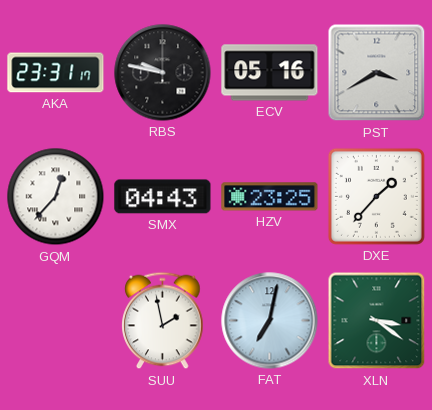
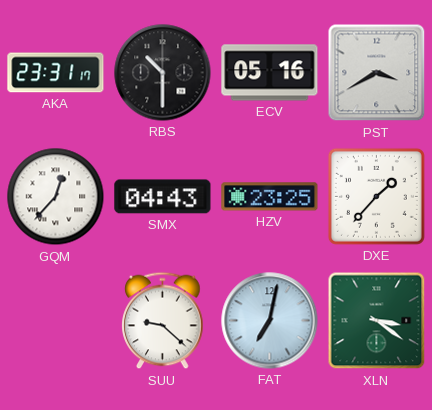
RBS: 9:47 -> 10:30 (163, 73)
SUU: 1:58 -> 9:22 (163, 321)
